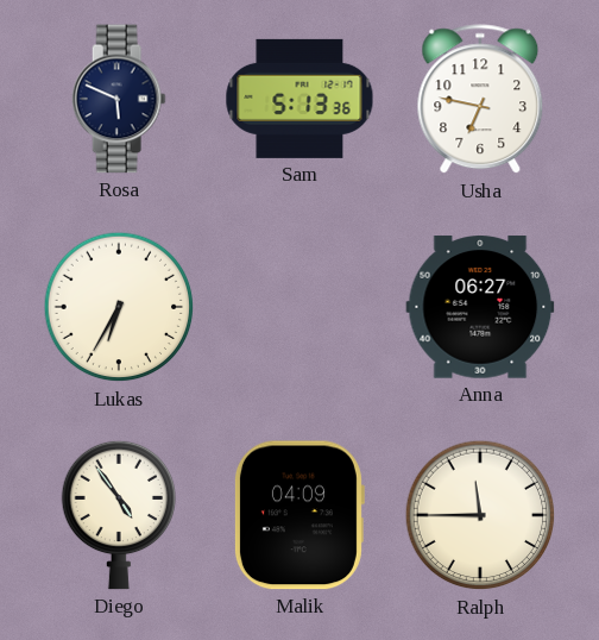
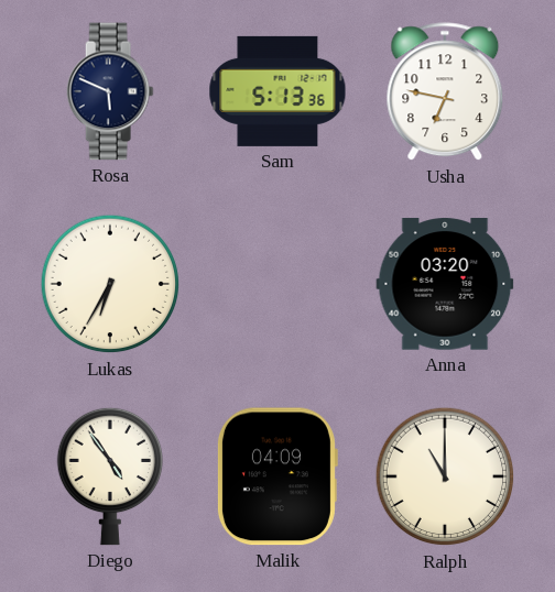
Anna: 06:27 -> 03:20 (445, 284)
Ralph: 11:45 -> 11:00 (445, 476)
